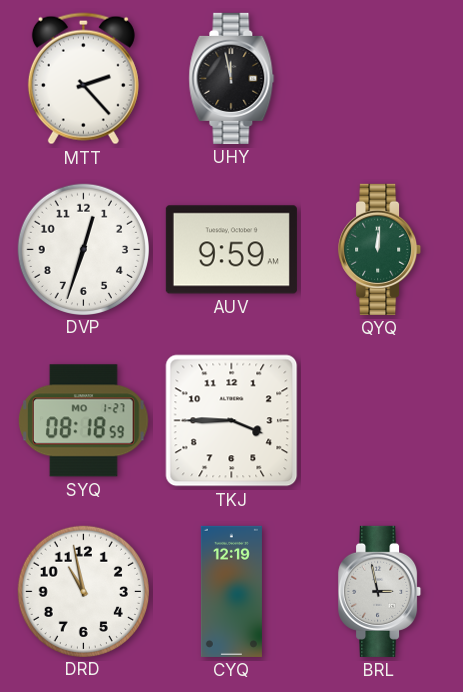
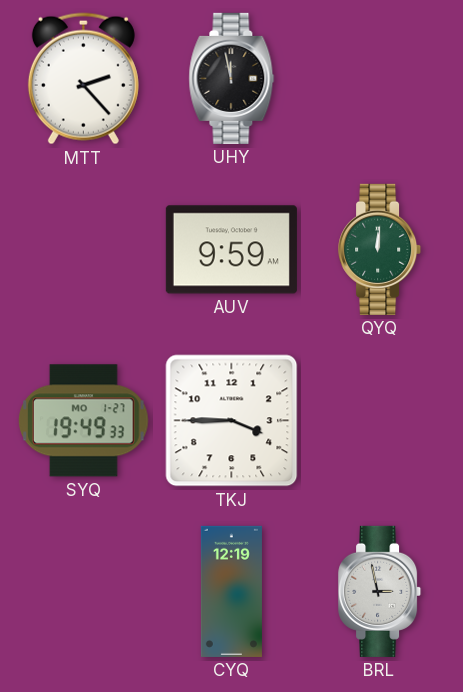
DVP: 12:33 -> none (83, 249)
SYQ: 08:18 -> 19:49 (84, 421)
DRD: 10:58 -> none (83, 591)
